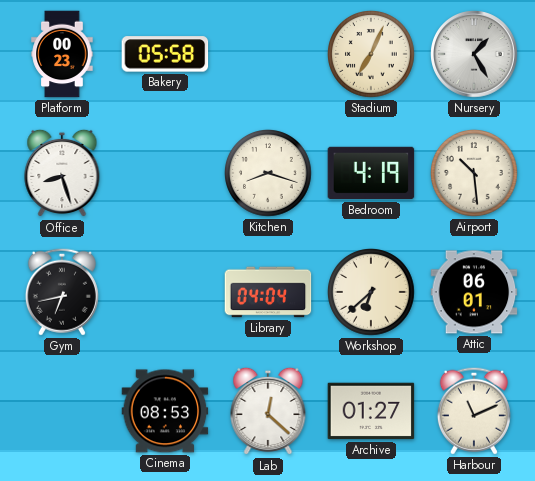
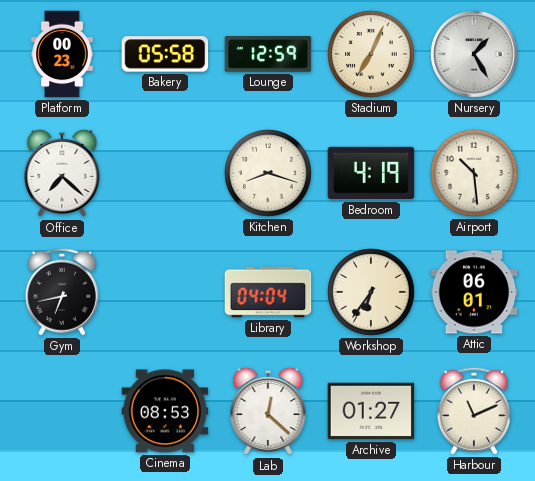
Lounge: none -> 12:59 (268, 54)
Office: 8:27 -> 7:22 (62, 173)
Workshop: 6:38 -> 6:36 (372, 293)
